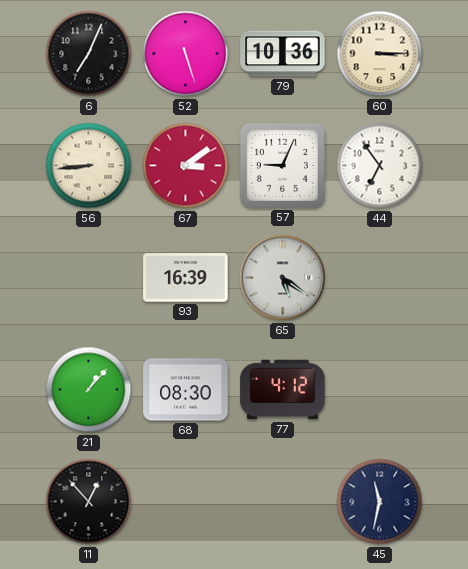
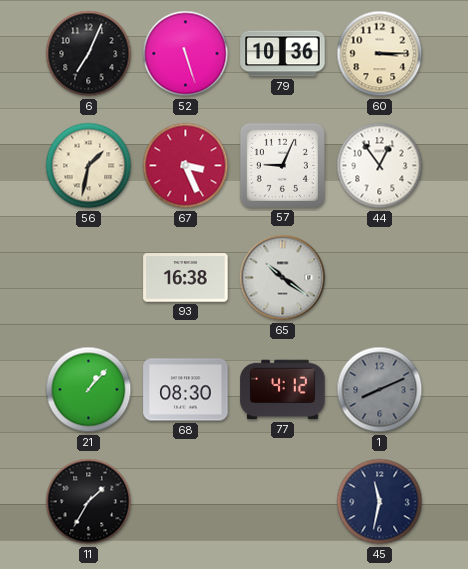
56: 8:44 -> 1:32 (89, 166)
67: 3:09 -> 3:26 (186, 166)
44: 6:54 -> 12:54 (380, 166)
93: 16:39 -> 16:38 (186, 278)
65: 5:21 -> 10:21 (283, 278)
1: none -> 8:11 (380, 390)
11: 12:53 -> 1:35 (89, 502)
